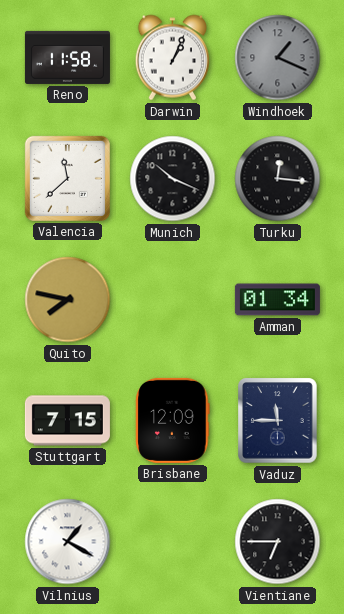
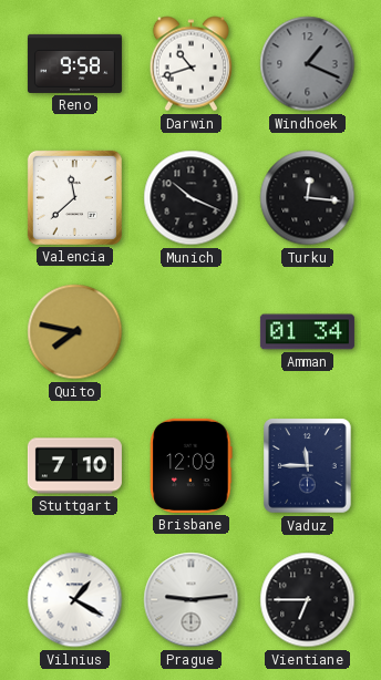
Reno: 11:58 -> 9:58 (74, 63)
Darwin: 1:04 -> 10:42 (190, 64)
Stuttgart: 7:15 -> 7:10 (74, 466)
Prague: none -> 9:14 (192, 600)
